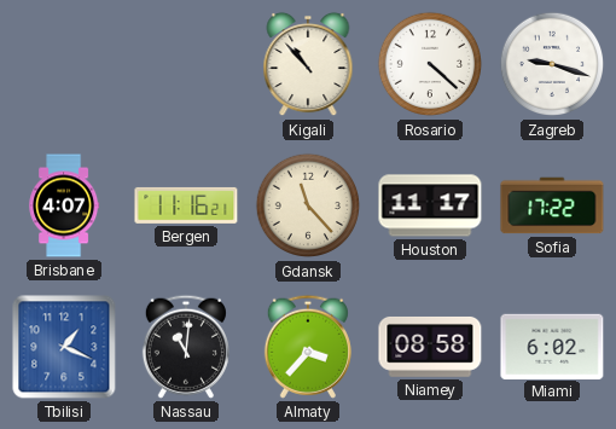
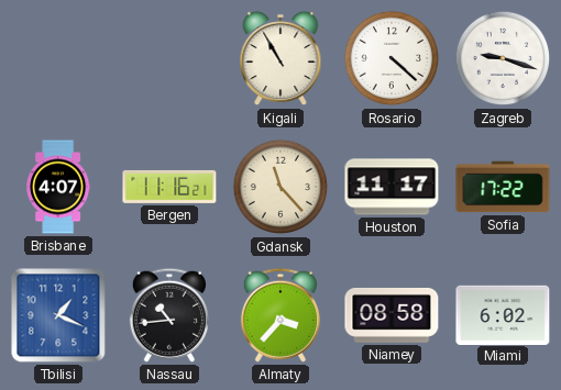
Kigali: 10:53 -> 10:55 (280, 58)
Nassau: 11:01 -> 10:44 (169, 315)
